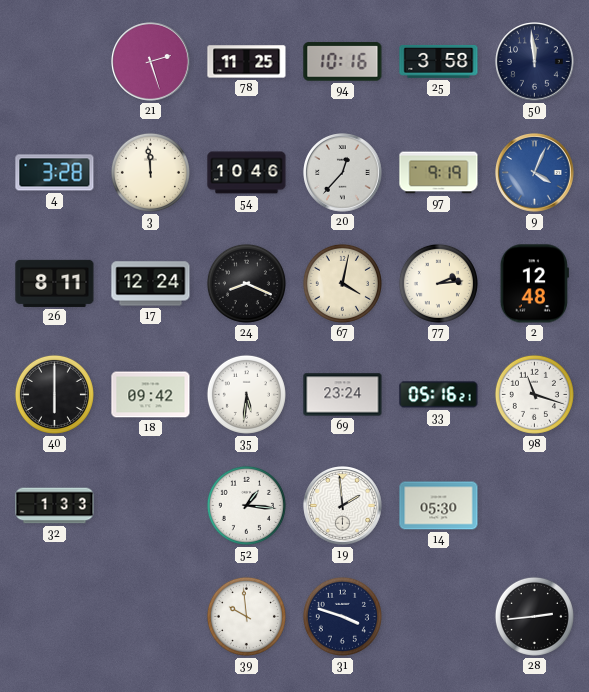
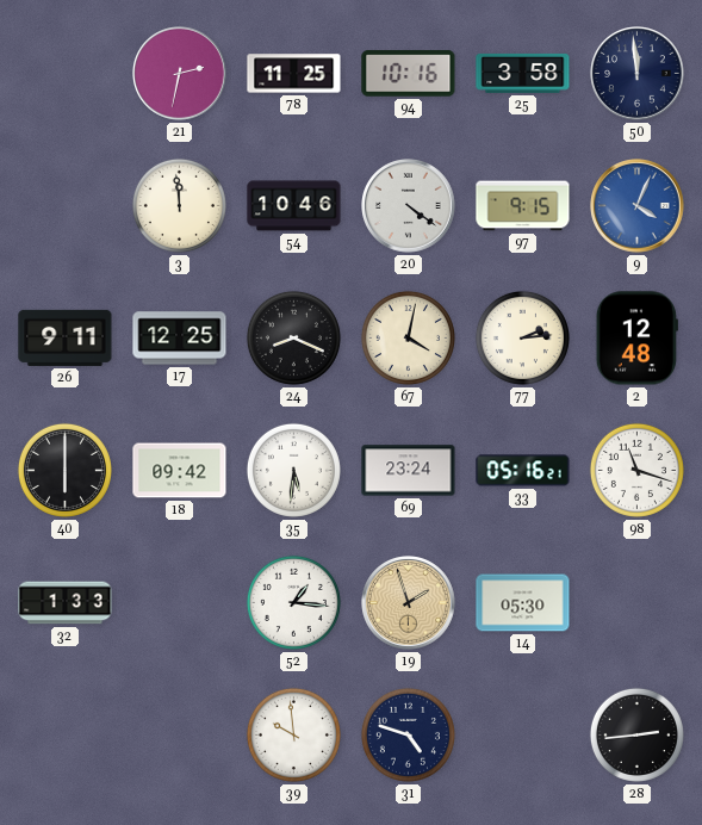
21: 2:27 -> 2:32 (180, 74)
4: 3:28 -> none (55, 173)
20: 12:37 -> 4:21 (409, 206)
97: 9:19 -> 9:15 (523, 206)
26: 8:11 -> 9:11 (66, 337)
17: 12:24 -> 12:25 (180, 339)
19: 1:59 -> 1:57 (409, 603)
19 dial: white -> champagne (409, 603)
31: 3:48 -> 4:48 (408, 734)
